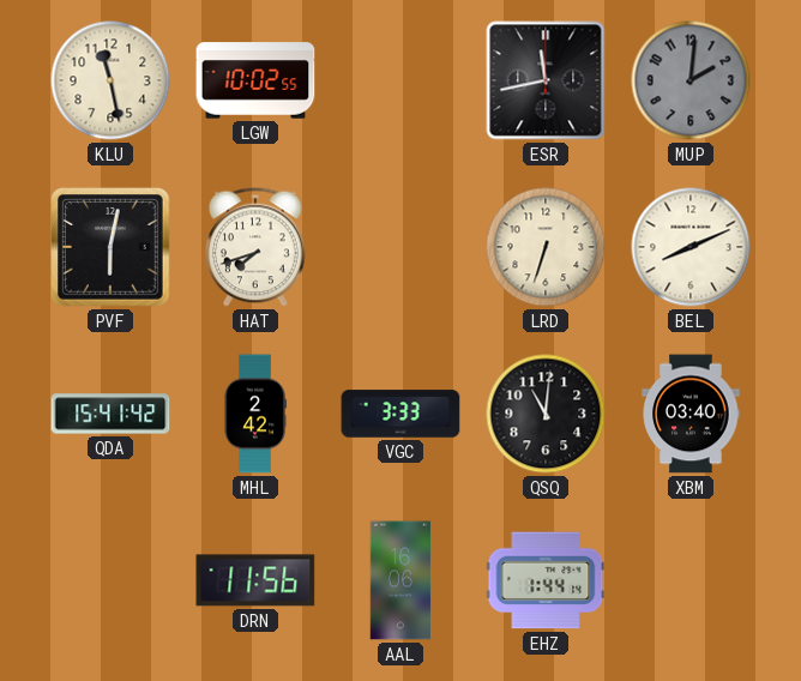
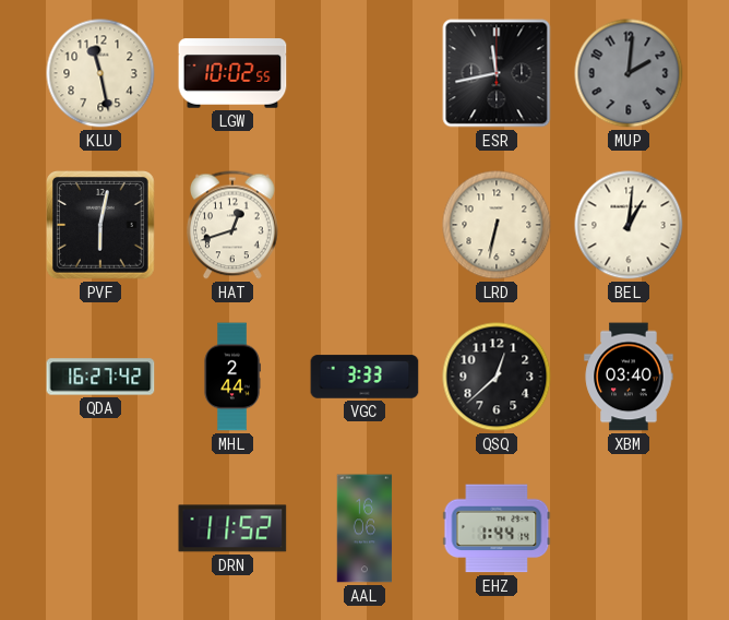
HAT: 7:42 -> 12:42 (234, 225)
LRD: 6:33 -> 6:32 (497, 225)
BEL: 8:11 -> 1:01 (629, 225)
QDA: 15:41 -> 16:27 (100, 377)
MHL: 2:42 -> 2:44 (232, 377)
QSQ: 11:01 -> 12:38 (497, 377)
DRN: 11:56 -> 11:52 (232, 528)
